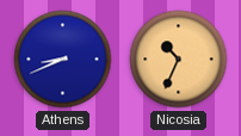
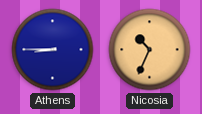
Athens: 8:41 -> 8:45 (53, 50)
